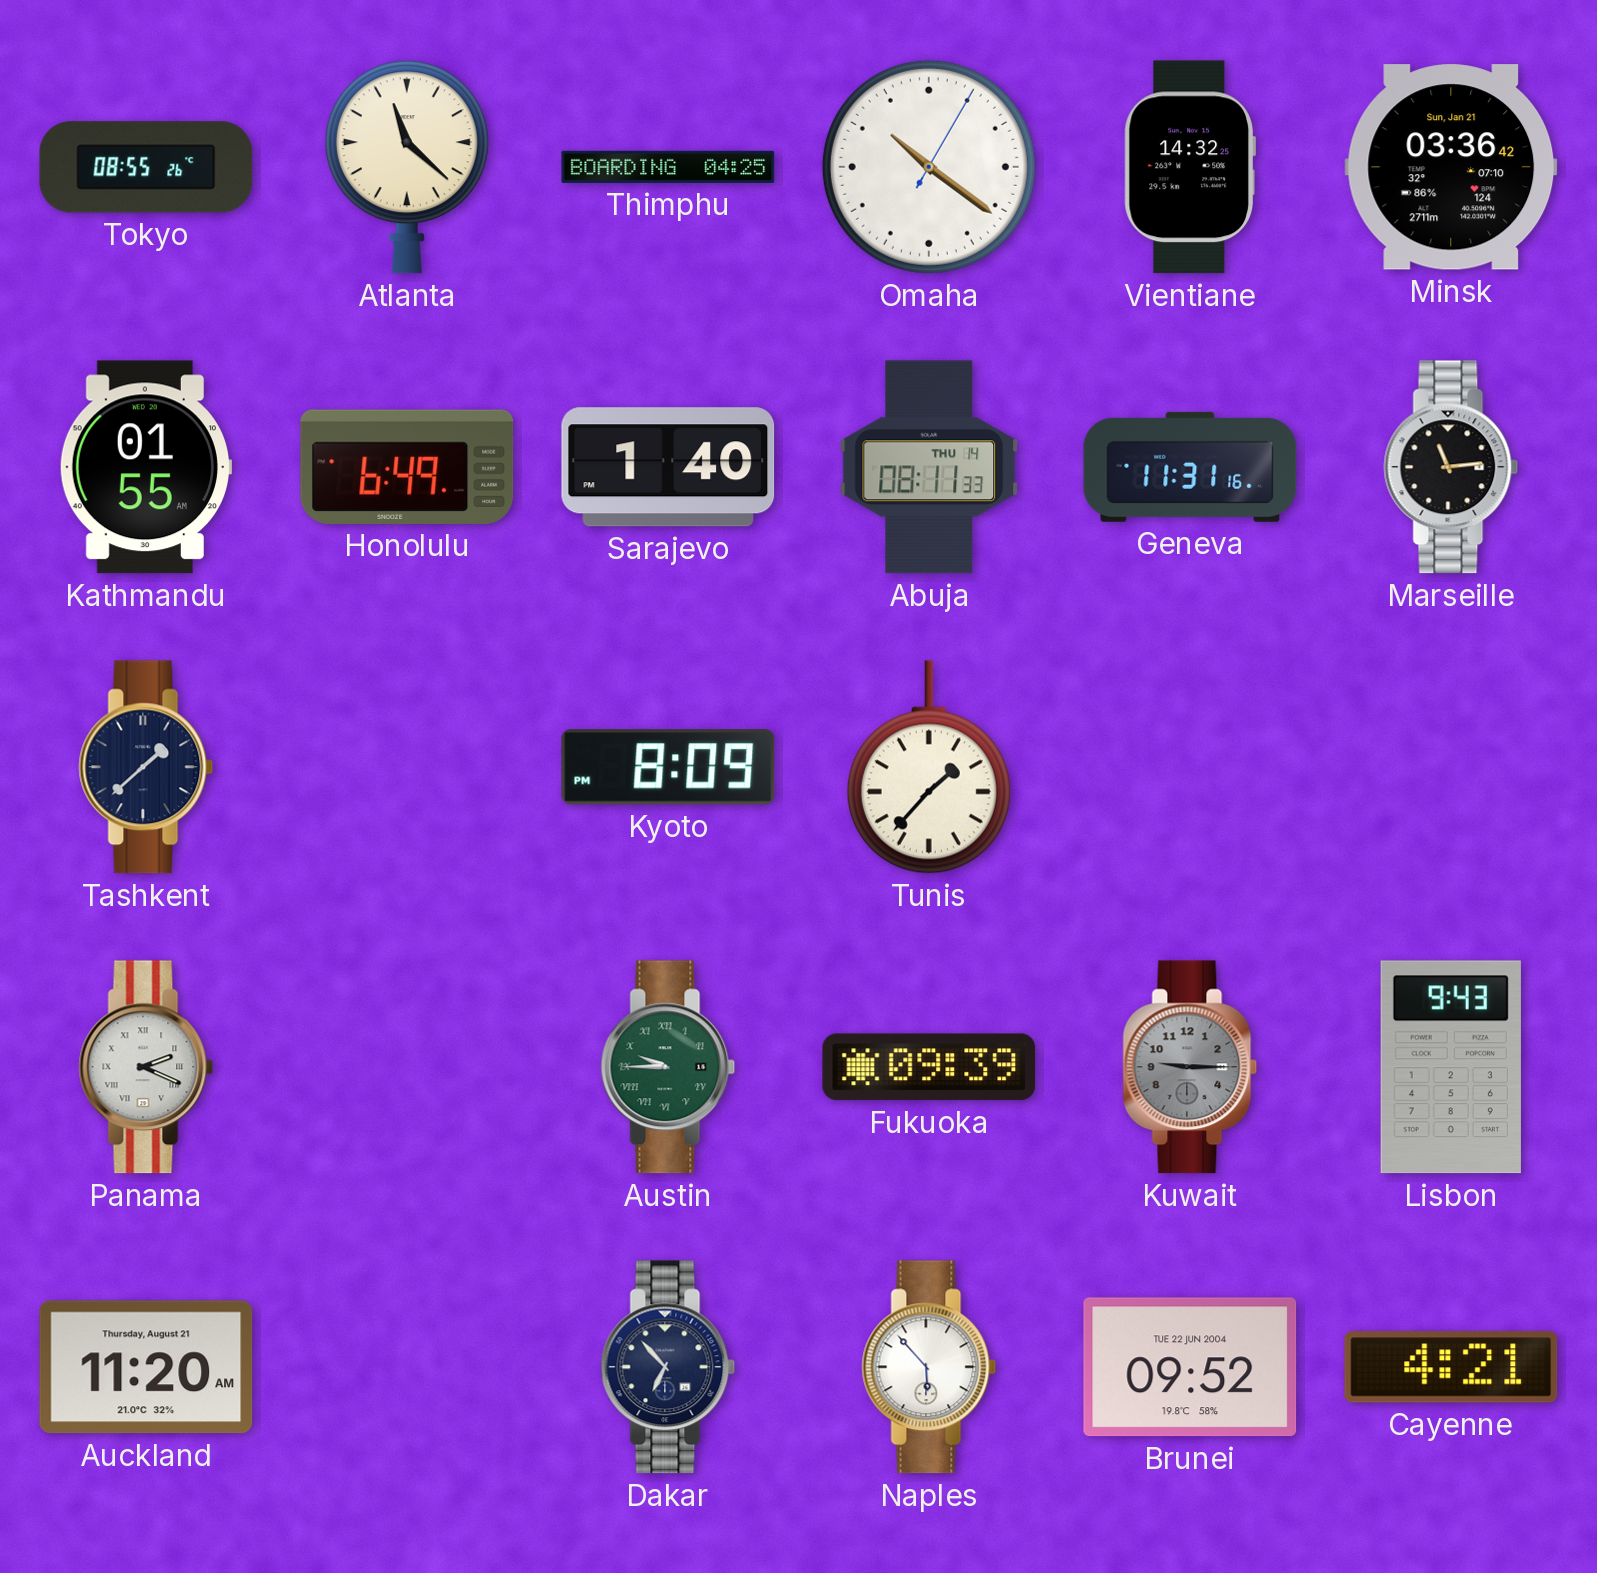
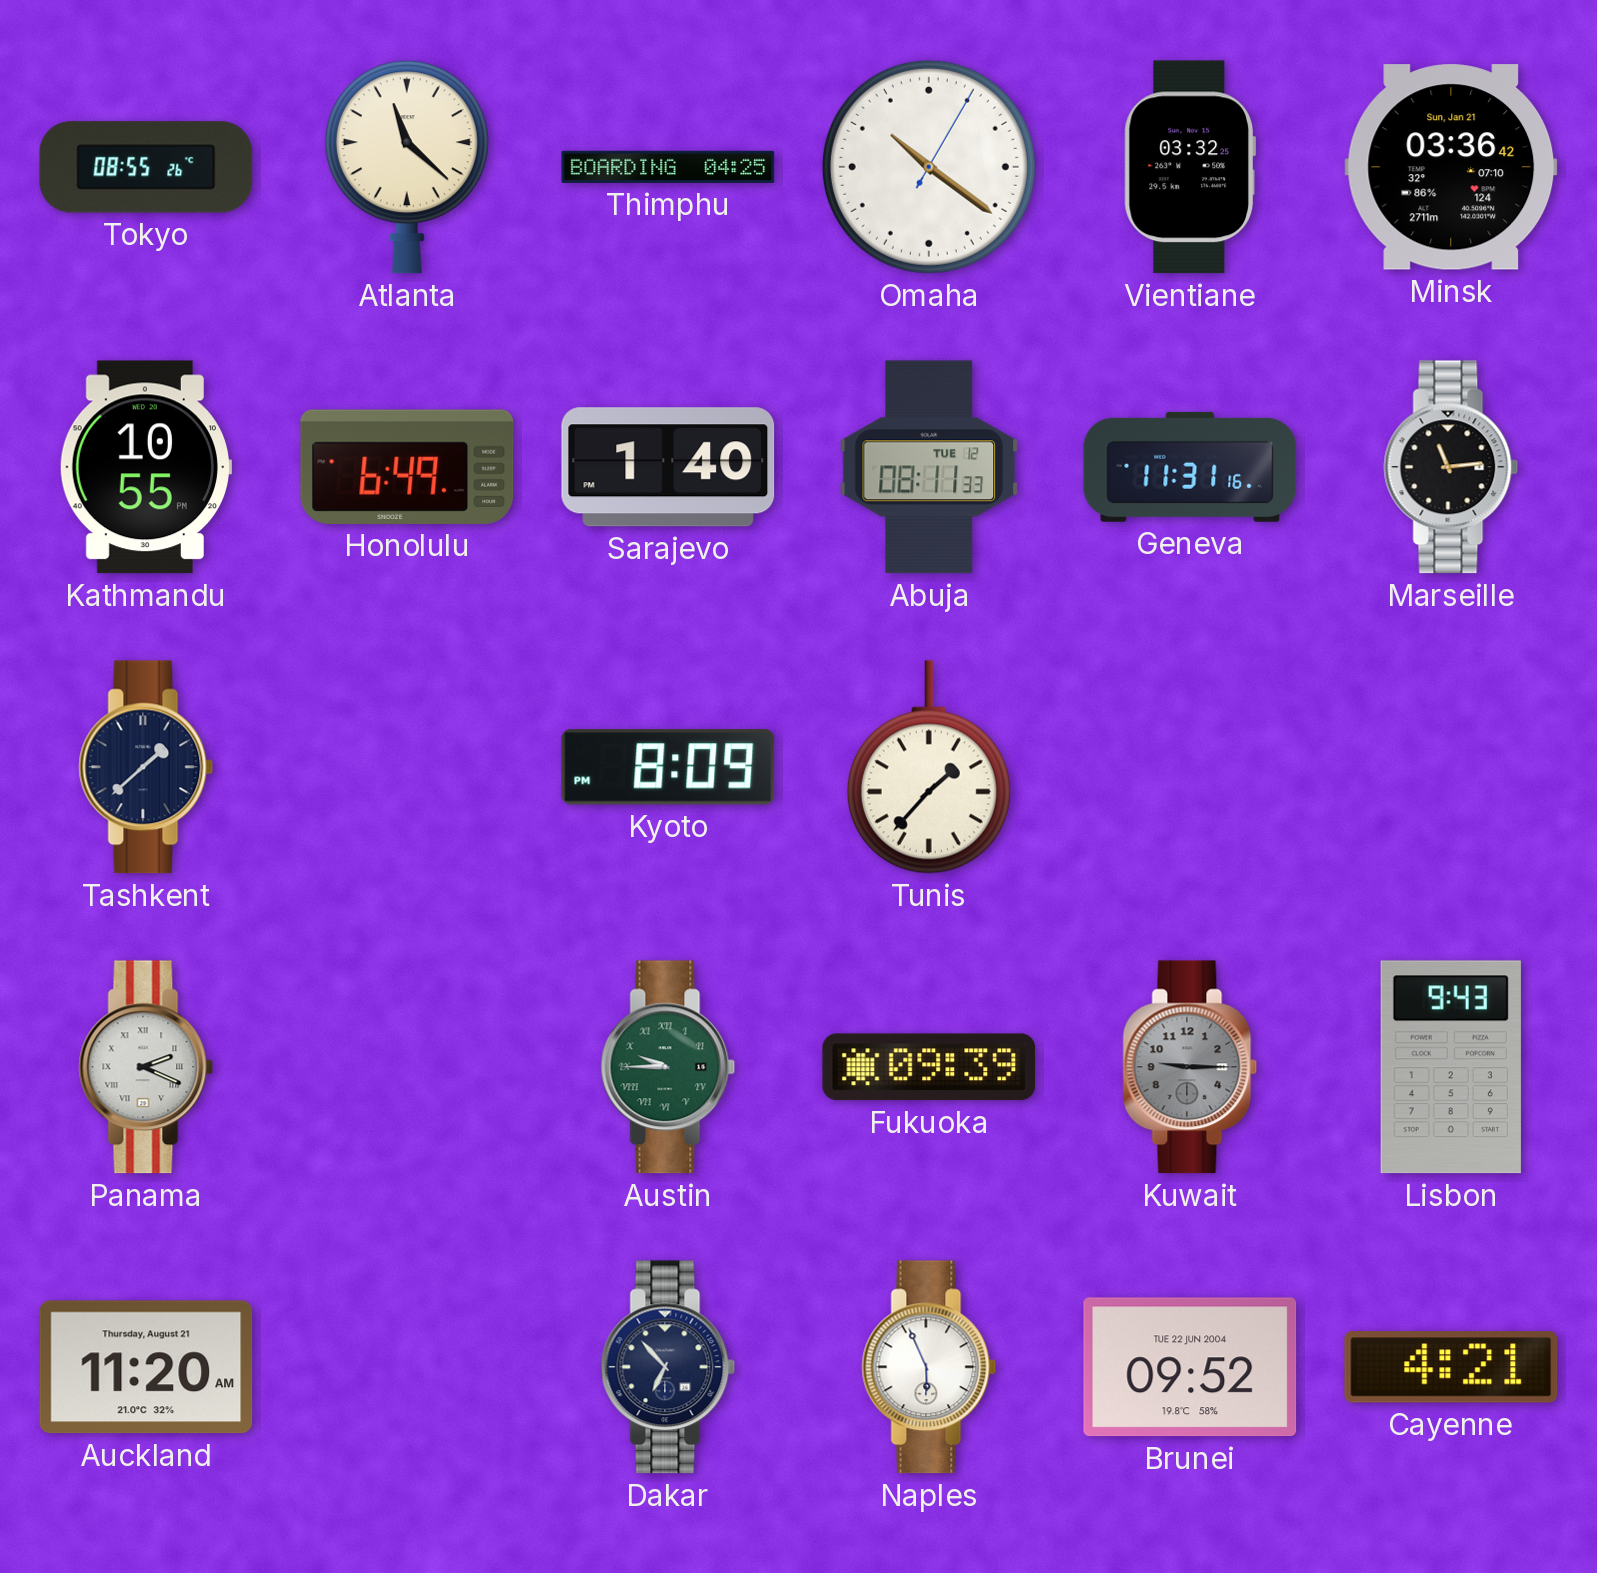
Vientiane: 14:32 -> 03:32 (1190, 167)
Kathmandu: 01:55 -> 10:55 (145, 467)
Abuja date: THU 14 -> TUE 12 (929, 467)
Naples: 5:53 -> 5:56 (929, 1367)
